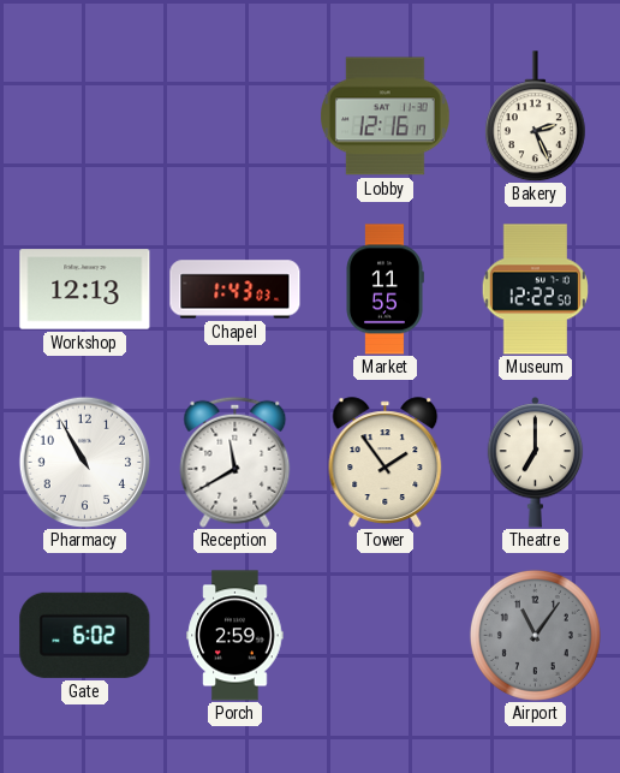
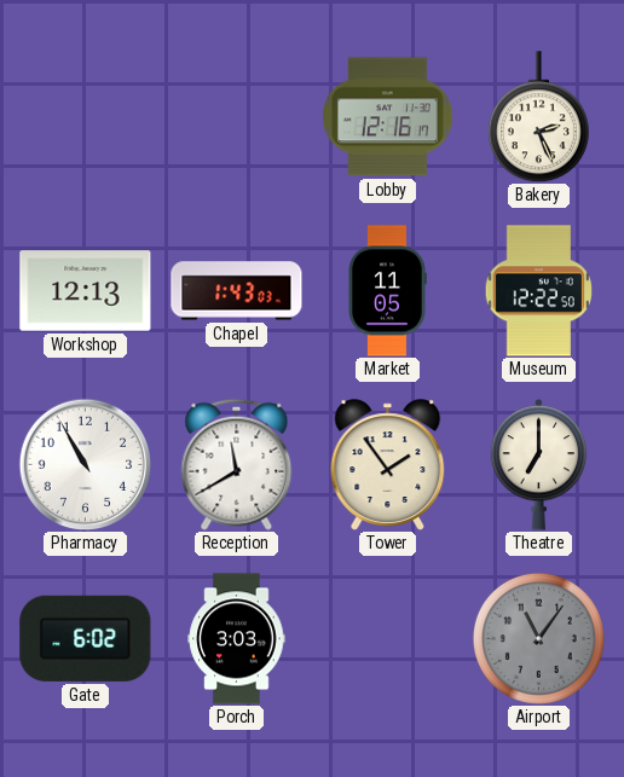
Market: 11:55 -> 11:05 (387, 291)
Porch: 2:59 -> 3:03 (237, 639)
